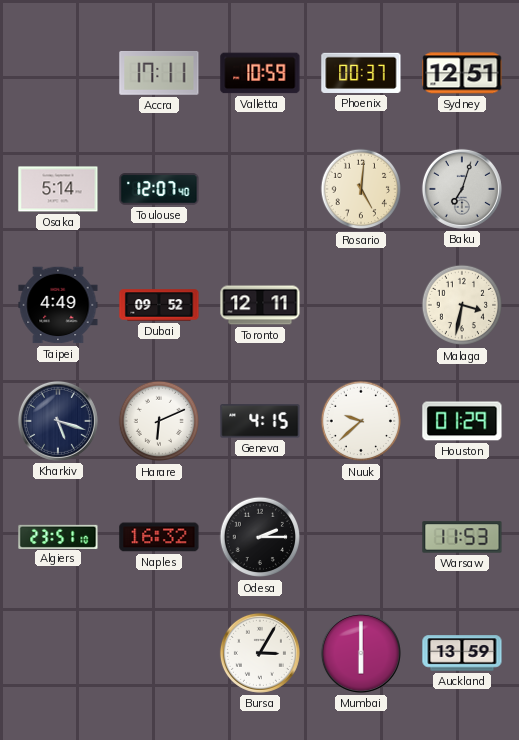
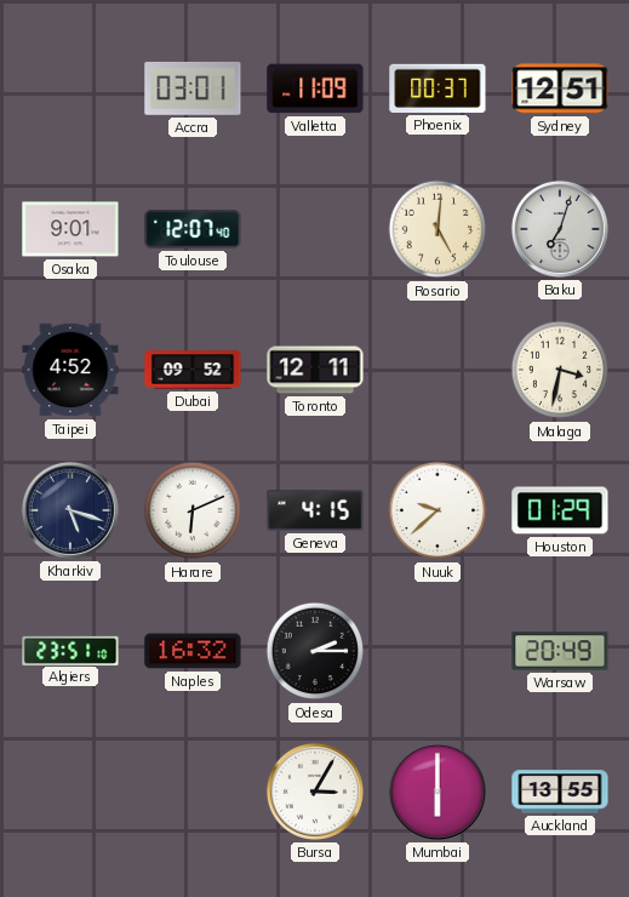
Accra: 17:11 -> 03:01 (193, 88)
Valletta: 10:59 -> 11:09 (315, 88)
Osaka: 5:14 -> 9:01 (70, 229)
Taipei: 4:49 -> 4:52 (70, 370)
Warsaw: 11:53 -> 20:49 (560, 651)
Auckland: 13:59 -> 13:55 (560, 792)
